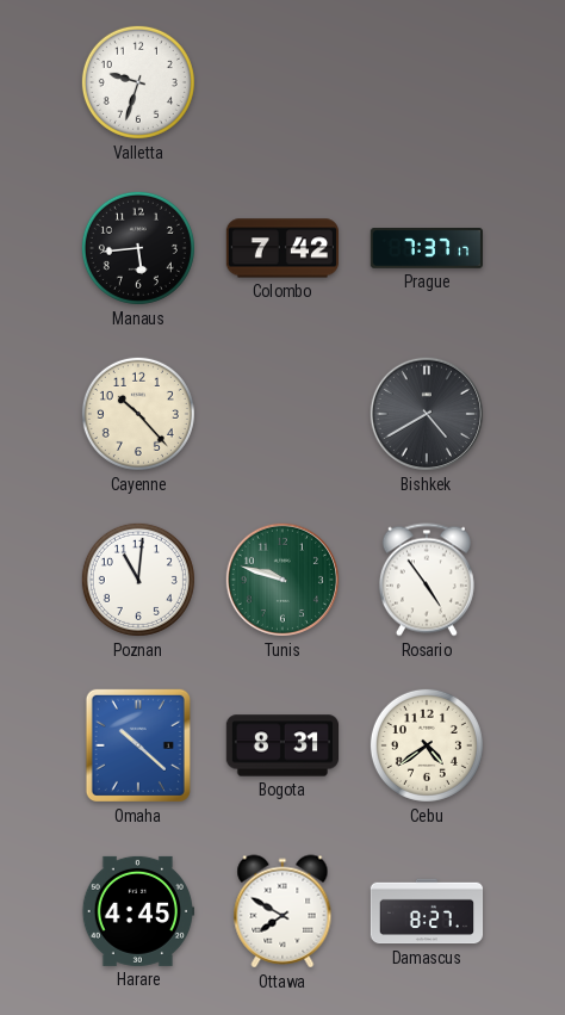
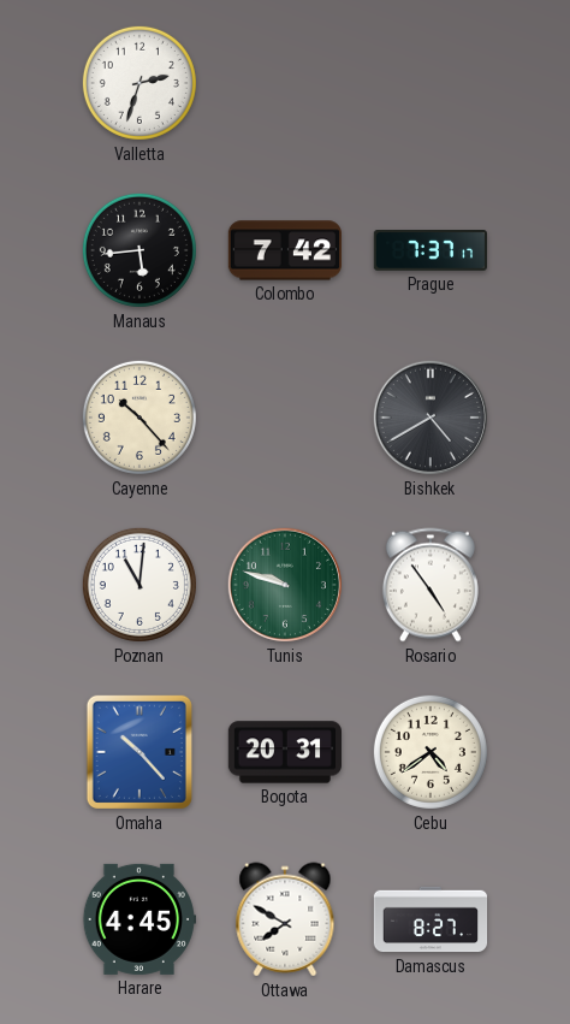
Valletta: 9:33 -> 2:33 (139, 83)
Omaha: 10:22 -> 10:23 (139, 752)
Bogota: 8:31 -> 20:31 (284, 752)
